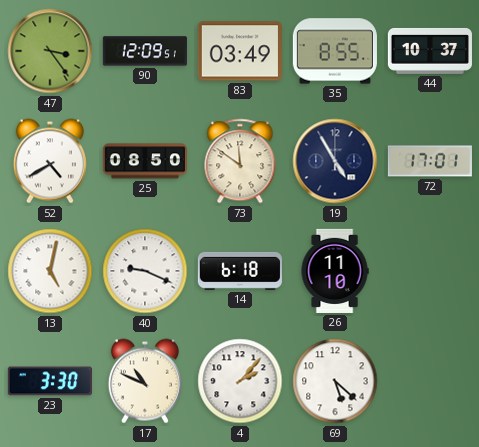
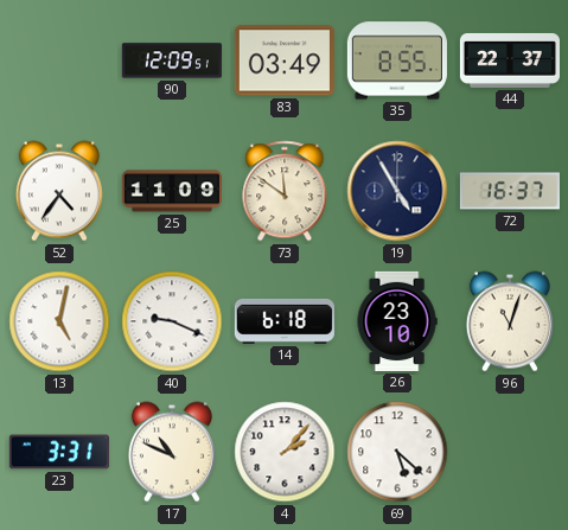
47: 3:24 -> none (50, 51)
44: 10:37 -> 22:37 (510, 60)
52: 4:40 -> 4:36 (59, 191)
25: 08:50 -> 11:09 (172, 191)
72: 17:01 -> 16:37 (510, 191)
26: 11:10 -> 23:10 (397, 321)
96: none -> 11:03 (510, 321)
23: 3:30 -> 3:31 (59, 452)
